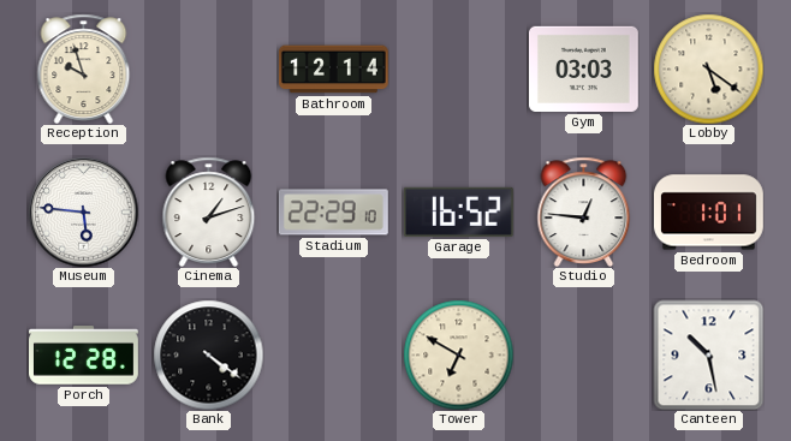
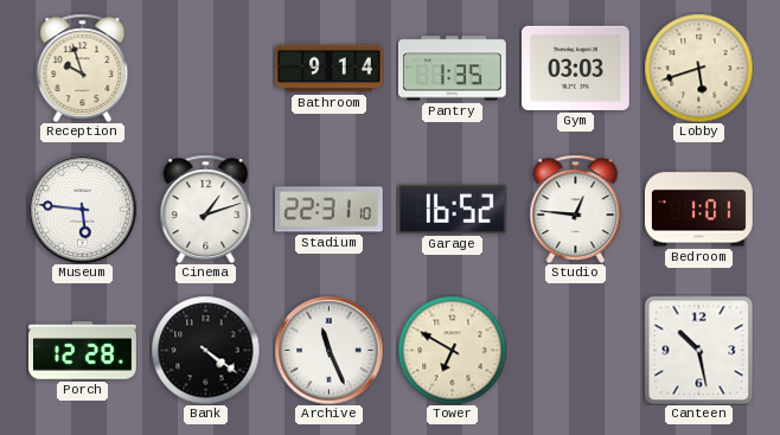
Bathroom: 12:14 -> 9:14 (328, 69)
Pantry: none -> 1:35 (452, 69)
Lobby: 5:21 -> 5:42 (698, 68)
Stadium: 22:29 -> 22:31 (328, 210)
Archive: none -> 11:26 (328, 350)
